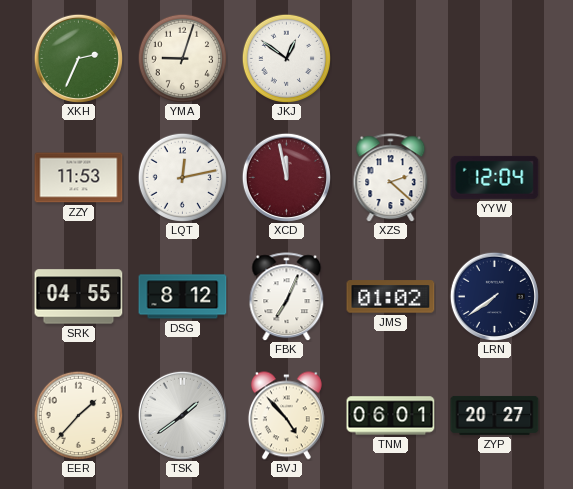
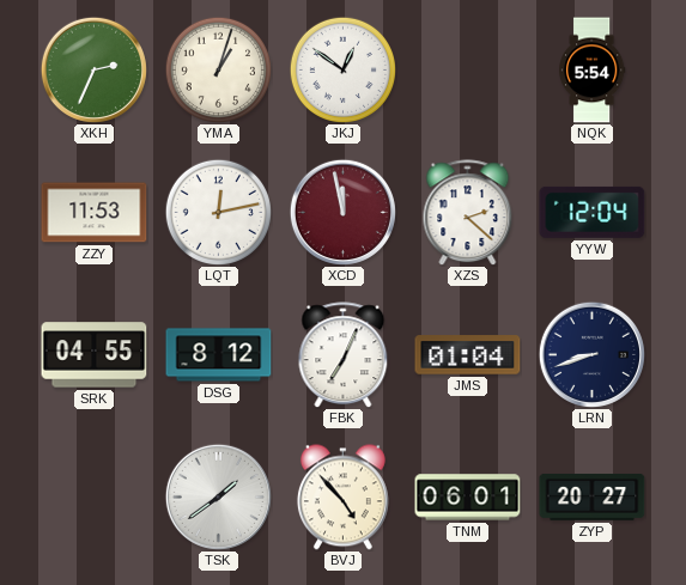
YMA: 9:03 -> 1:03 (218, 69)
NQK: none -> 5:54 (591, 71)
JMS: 01:02 -> 01:04 (468, 355)
LRN: 7:39 -> 8:42 (591, 354)
EER: 1:37 -> none (78, 415)
